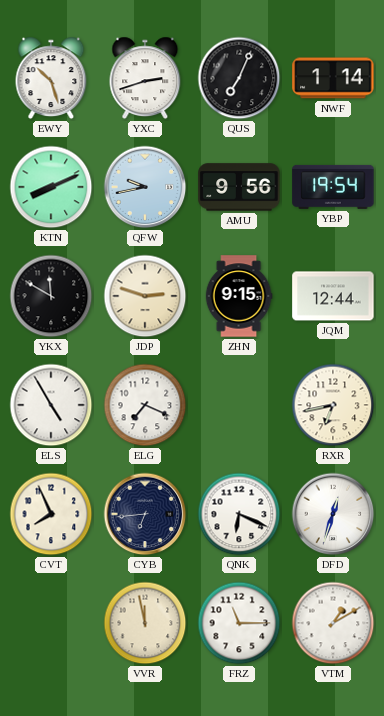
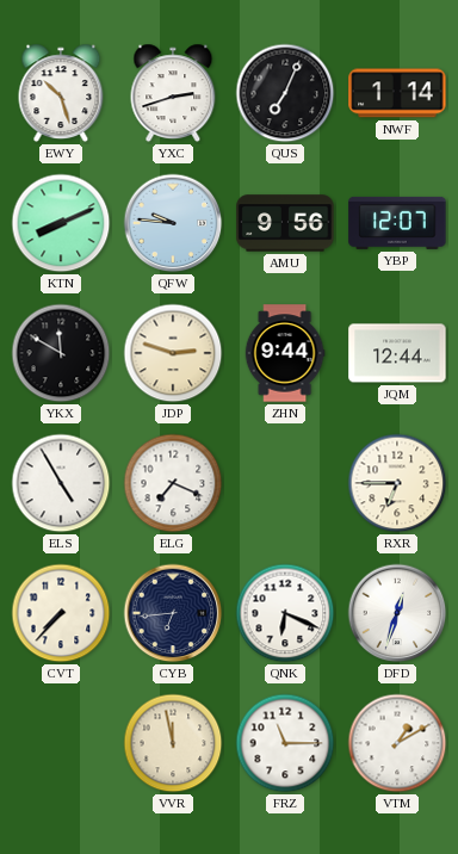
QFW: 9:43 -> 9:46 (173, 223)
YBP: 19:54 -> 12:07 (397, 223)
ZHN: 9:15 -> 9:44 (285, 353)
RXR: 6:43 -> 6:45 (397, 483)
CVT: 7:56 -> 7:37 (61, 613)
